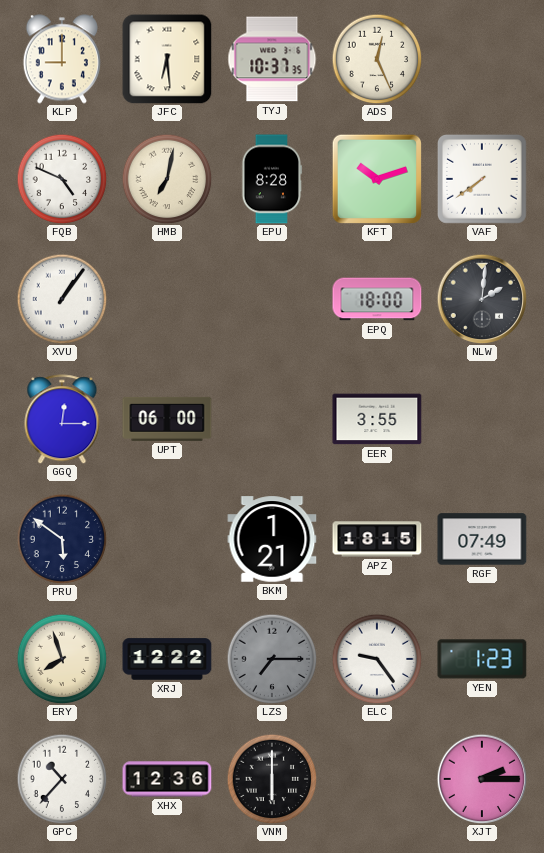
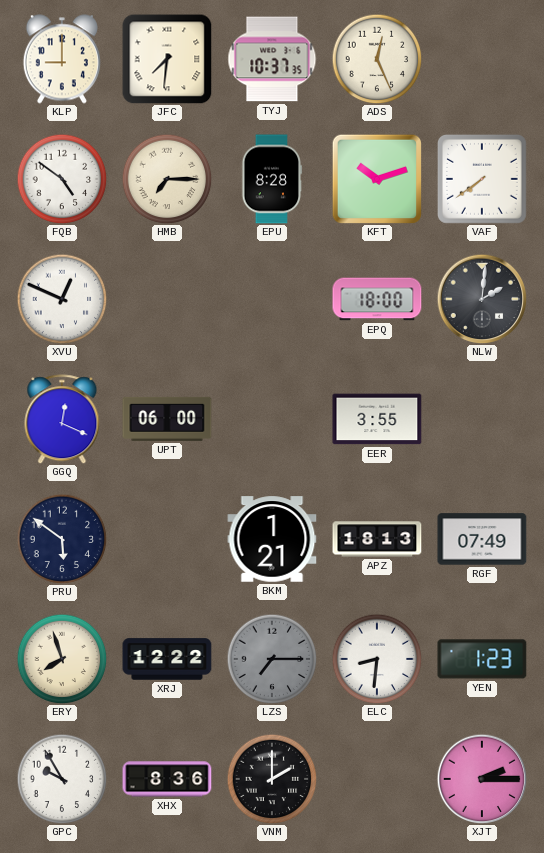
JFC: 6:29 -> 7:31 (167, 59)
FQB: 4:49 -> 4:51 (62, 179)
HMB: 7:02 -> 7:15 (167, 179)
XVU: 1:06 -> 12:49 (62, 299)
GGQ: 12:15 -> 12:19 (62, 419)
APZ: 18:15 -> 18:13 (377, 539)
ELC: 9:24 -> 8:31 (377, 659)
GPC: 10:37 -> 9:55 (62, 779)
XHX: 12:36 -> 8:36 (167, 779)
VNM: 6:00 -> 2:00 (272, 779)
